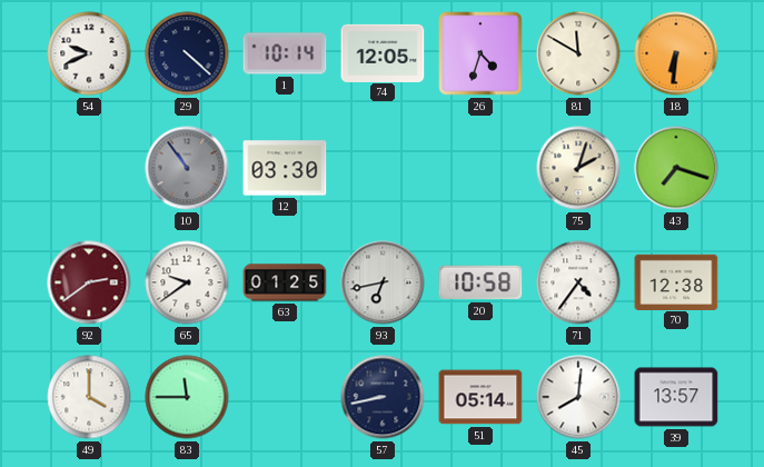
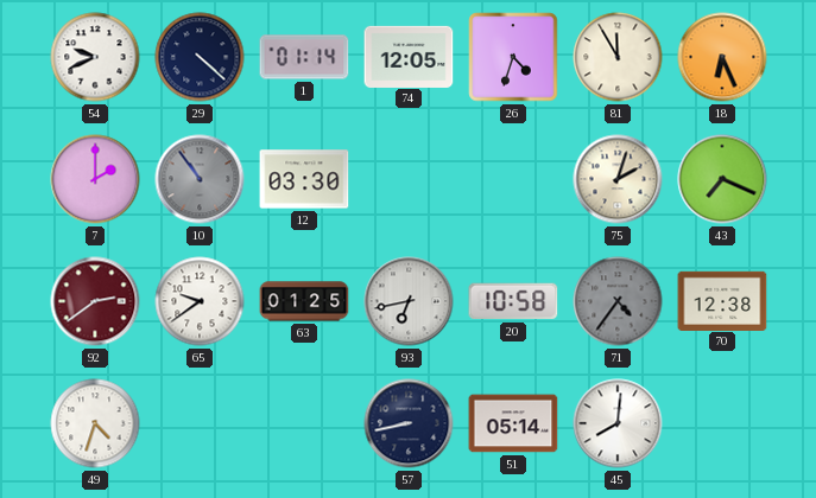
1: 10:14 -> 01:14 (304, 57)
81: 11:50 -> 11:55 (618, 57)
18: 6:31 -> 6:26 (722, 57)
7: none -> 2:00 (95, 179)
43: 7:18 -> 7:19 (722, 179)
71 dial: white -> grey (618, 301)
49: 4:00 -> 4:33 (95, 423)
83: 11:45 -> none (187, 397)
39: 13:57 -> none (676, 397)
